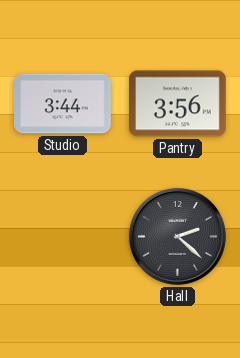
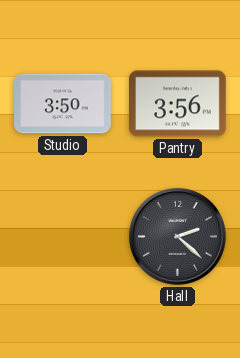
Studio: 3:44 -> 3:50 (63, 104)
